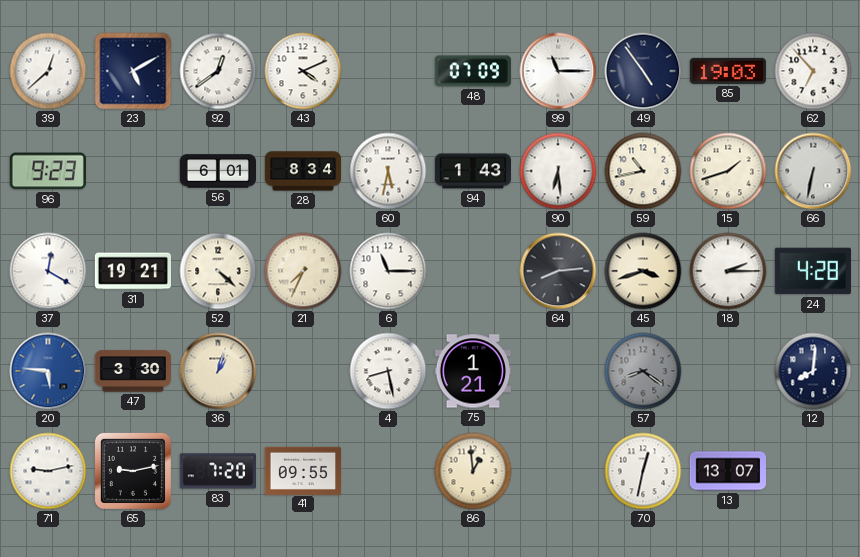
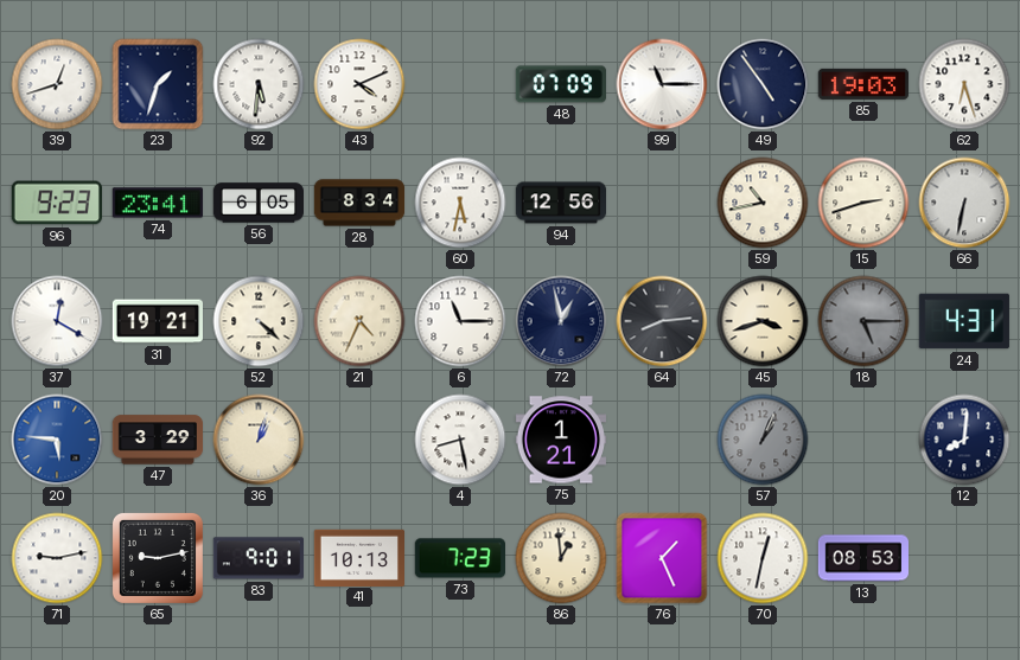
39: 12:38 -> 12:42 (57, 84)
23: 5:10 -> 1:33 (158, 84)
92: 12:39 -> 5:31 (259, 84)
62: 6:53 -> 6:27 (964, 84)
74: none -> 23:41 (158, 203)
56: 6:01 -> 6:05 (257, 203)
94: 1:43 -> 12:56 (560, 203)
90: 6:29 -> none (558, 171)
15: 1:42 -> 2:42 (863, 203)
21: 7:34 -> 4:34 (359, 321)
72: none -> 12:58 (561, 321)
18: 2:15 -> 5:15 (863, 321)
18 dial: white -> grey (863, 321)
24: 4:28 -> 4:31 (964, 321)
47: 3:30 -> 3:29 (157, 440)
57: 8:21 -> 1:04 (763, 440)
83: 7:20 -> 9:01 (257, 558)
41: 09:55 -> 10:13 (358, 557)
73: none -> 7:23 (459, 558)
76: none -> 1:26 (662, 558)
13: 13:07 -> 08:53 (862, 558)
